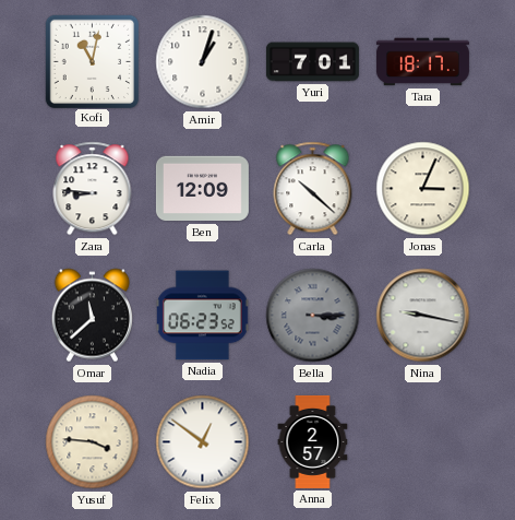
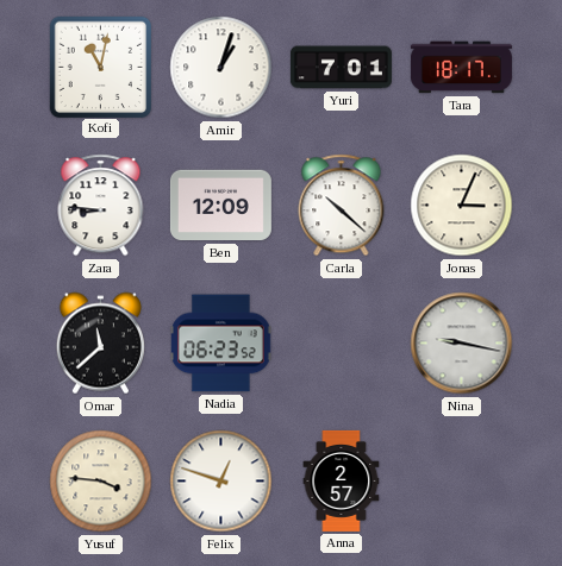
Bella: 3:15 -> none (313, 316)
Felix: 12:51 -> 12:48 (221, 482)
